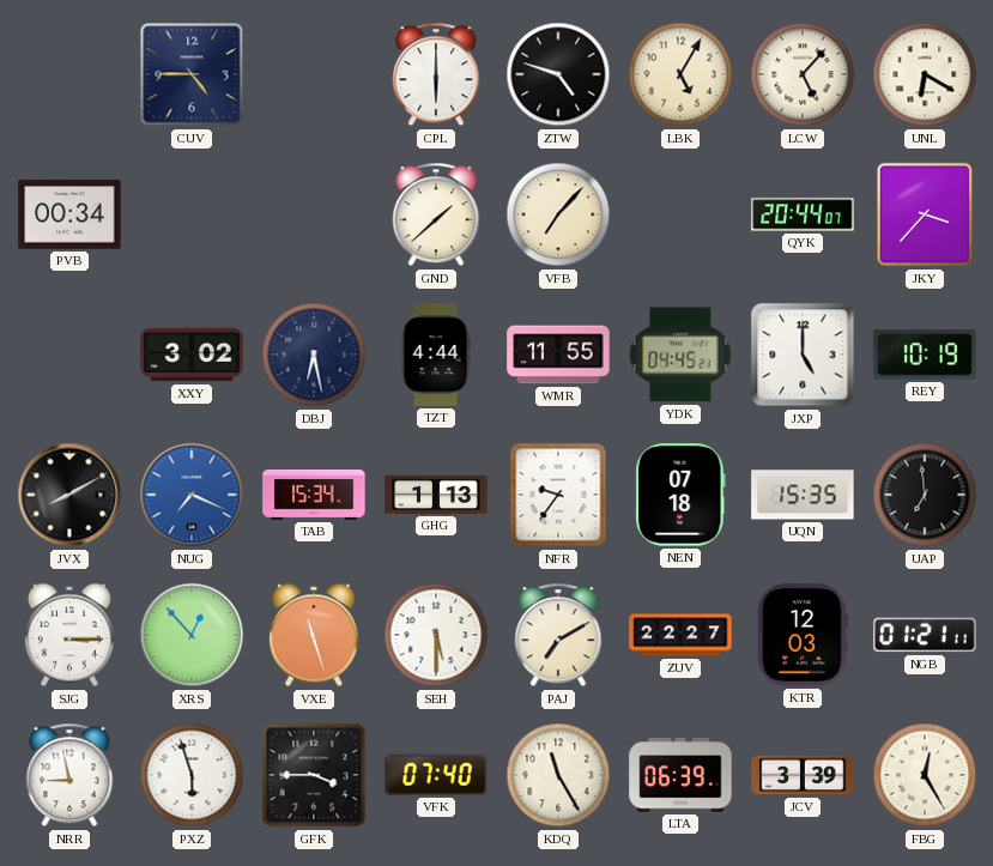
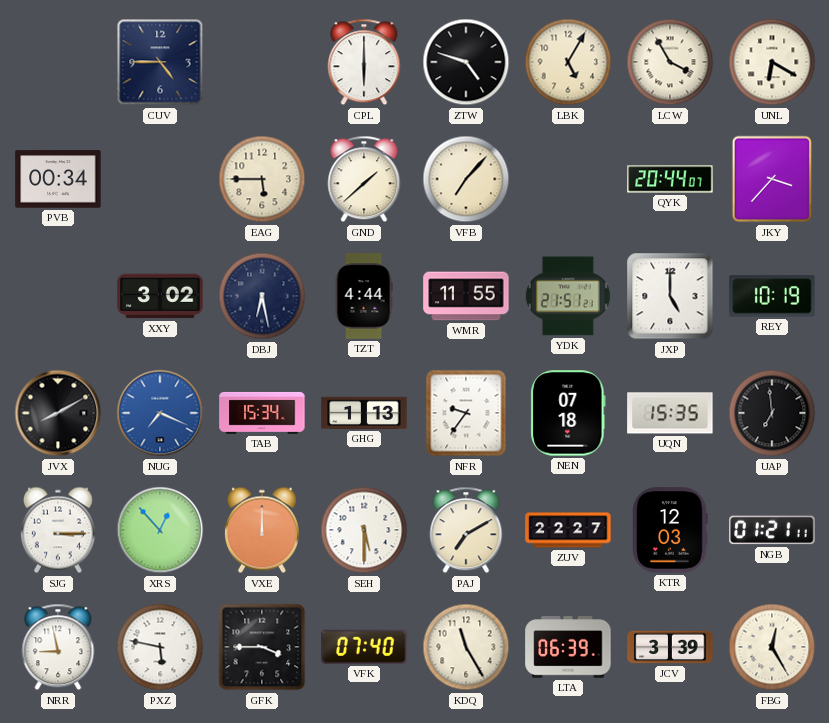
LCW: 5:07 -> 3:55 (670, 62)
EAG: none -> 5:45 (262, 179)
YDK: 04:45 -> 21:51 (568, 296)
VXE: 11:27 -> 12:00 (262, 530)
PXZ: 5:57 -> 5:47 (160, 647)
